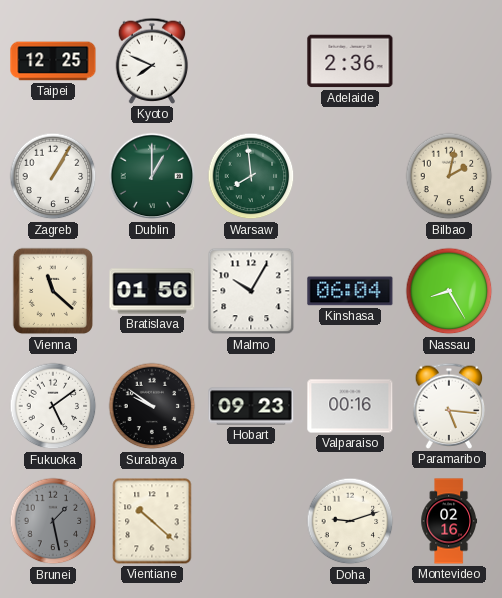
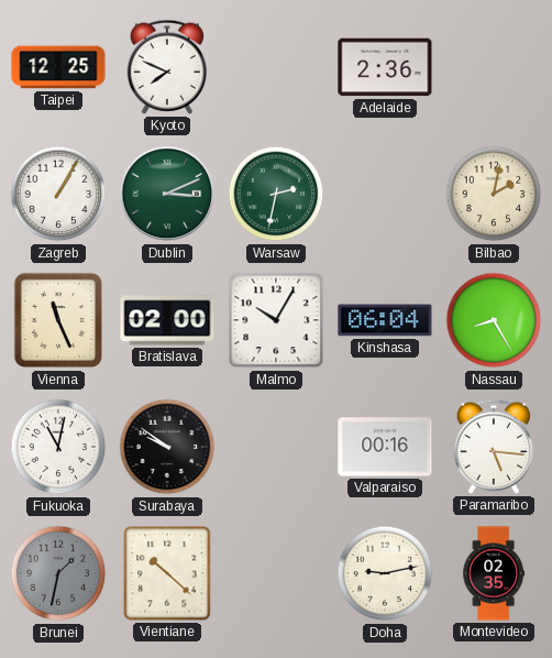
Dublin: 1:00 -> 3:11 (167, 194)
Warsaw: 7:59 -> 2:32 (276, 194)
Vienna: 11:22 -> 11:26 (57, 320)
Bratislava: 01:56 -> 02:00 (167, 320)
Fukuoka: 5:09 -> 11:02 (58, 447)
Hobart: 09:23 -> none (251, 406)
Brunei: 1:28 -> 1:32 (58, 573)
Doha: 9:12 -> 9:13 (385, 573)
Montevideo: 02:16 -> 02:35 (494, 573)
